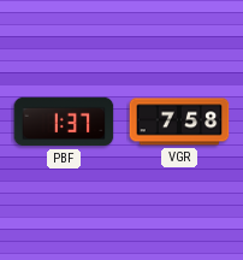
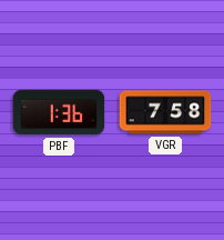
PBF: 1:37 -> 1:36 (59, 112)
